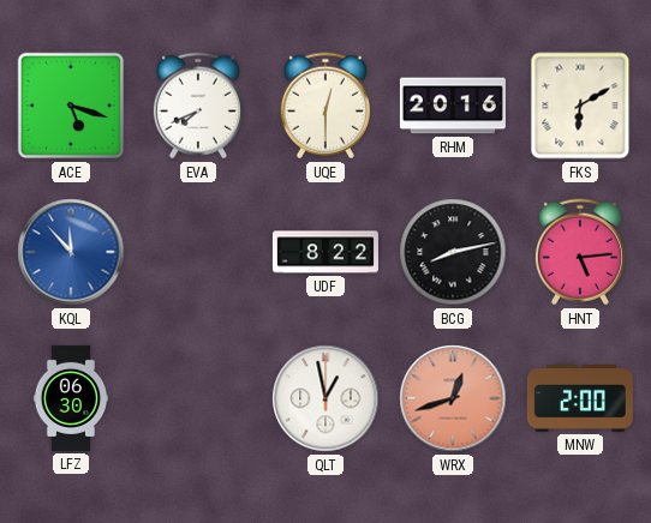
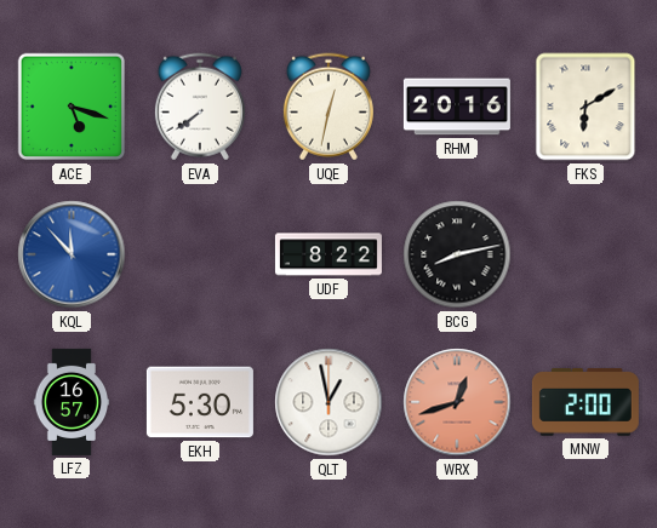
EVA: 7:41 -> 7:39 (200, 107)
UQE: 12:30 -> 12:32 (328, 107)
HNT: 5:14 -> none (580, 252)
LFZ: 06:30 -> 16:57 (72, 402)
EKH: none -> 5:30 (200, 402)
